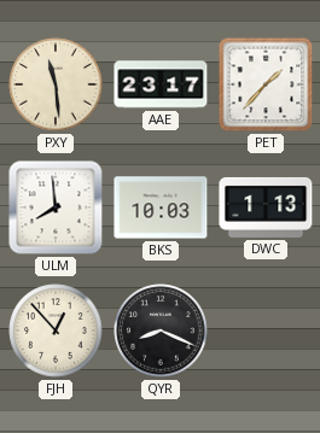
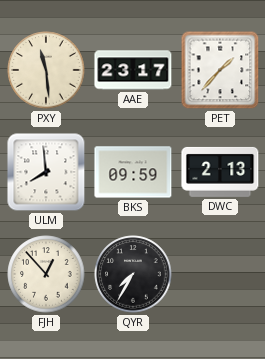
BKS: 10:03 -> 09:59 (133, 172)
DWC: 1:13 -> 2:13 (220, 172)
QYR: 8:19 -> 7:35 (133, 274)
